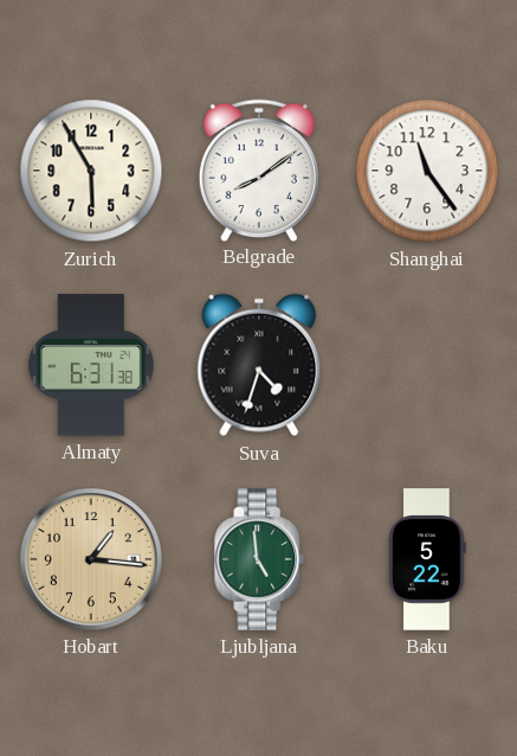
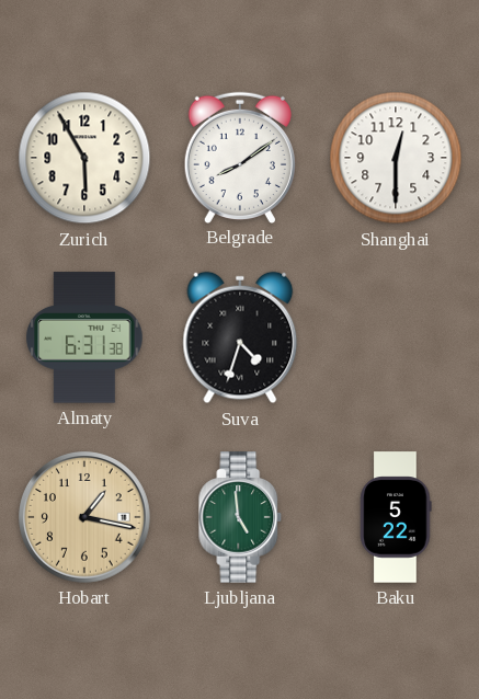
Shanghai: 11:24 -> 12:30 (396, 158)
Hobart: 1:16 -> 1:17 (85, 518)
